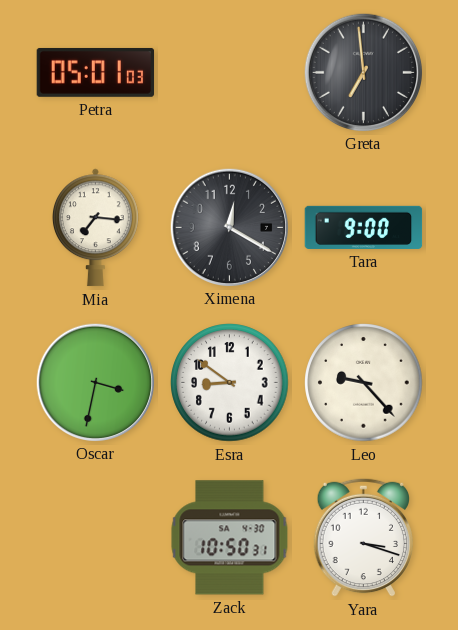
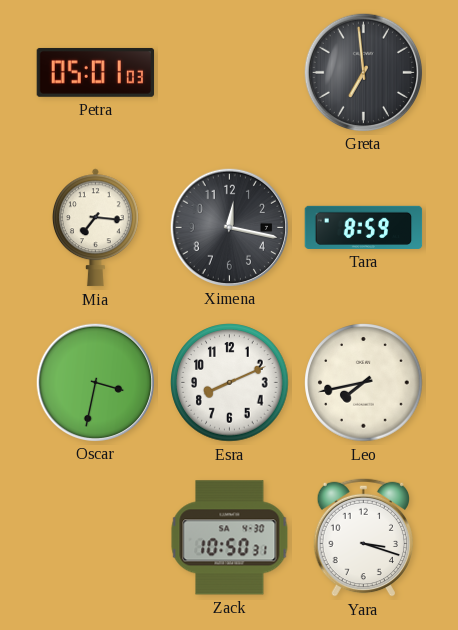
Ximena: 12:20 -> 12:17 (229, 227)
Tara: 9:00 -> 8:59 (364, 227)
Esra: 8:51 -> 8:11 (230, 383)
Leo: 9:23 -> 7:43 (364, 383)
